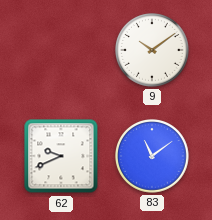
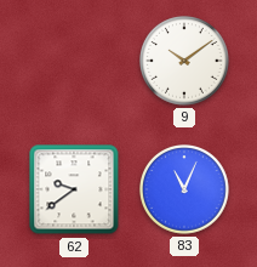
62: 9:41 -> 9:39 (74, 189)
83: 11:09 -> 11:04 (185, 191)
